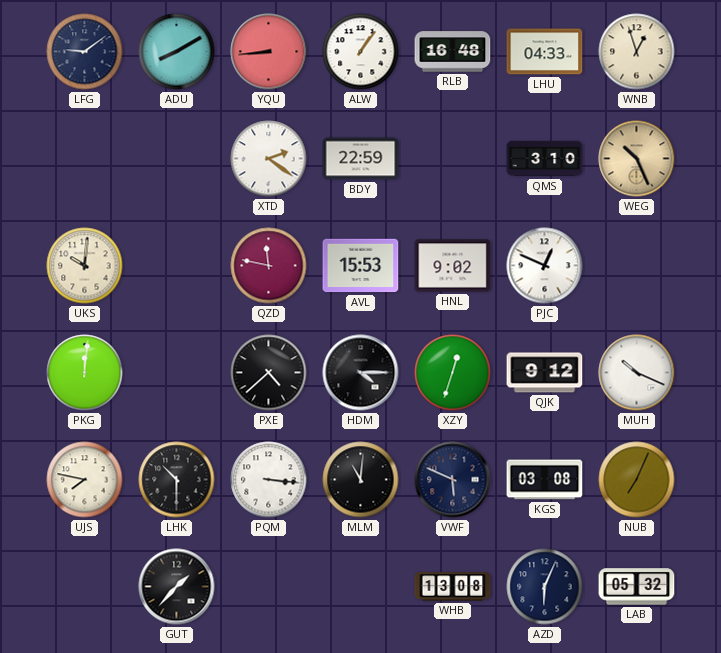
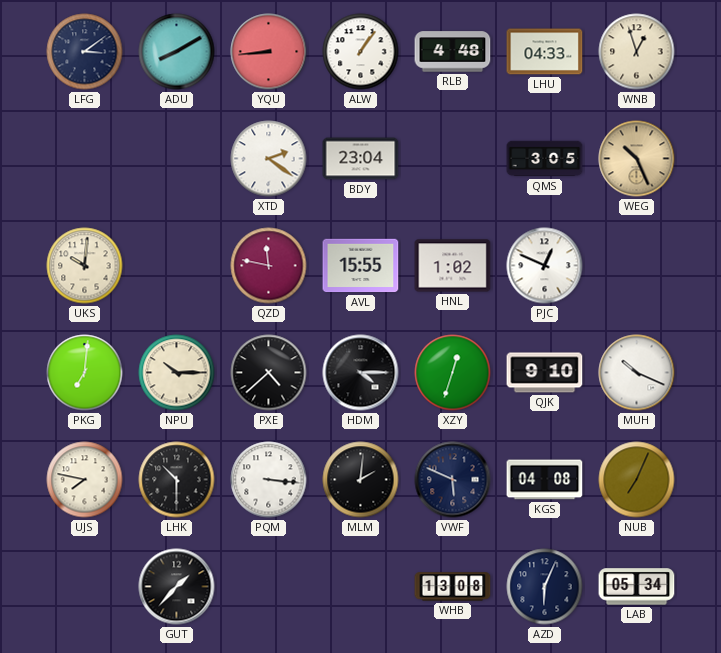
LFG: 9:09 -> 3:09 (85, 52)
RLB: 16:48 -> 4:48 (453, 52)
BDY: 22:59 -> 23:04 (361, 159)
QMS: 3:10 -> 3:05 (545, 159)
AVL: 15:53 -> 15:55 (361, 266)
HNL: 9:02 -> 1:02 (453, 266)
PKG: 12:01 -> 7:01 (85, 373)
NPU: none -> 10:15 (177, 373)
QJK: 9:12 -> 9:10 (545, 373)
MLM: 11:01 -> 2:01 (361, 480)
KGS: 03:08 -> 04:08 (545, 480)
LAB: 05:32 -> 05:34 (637, 587)
